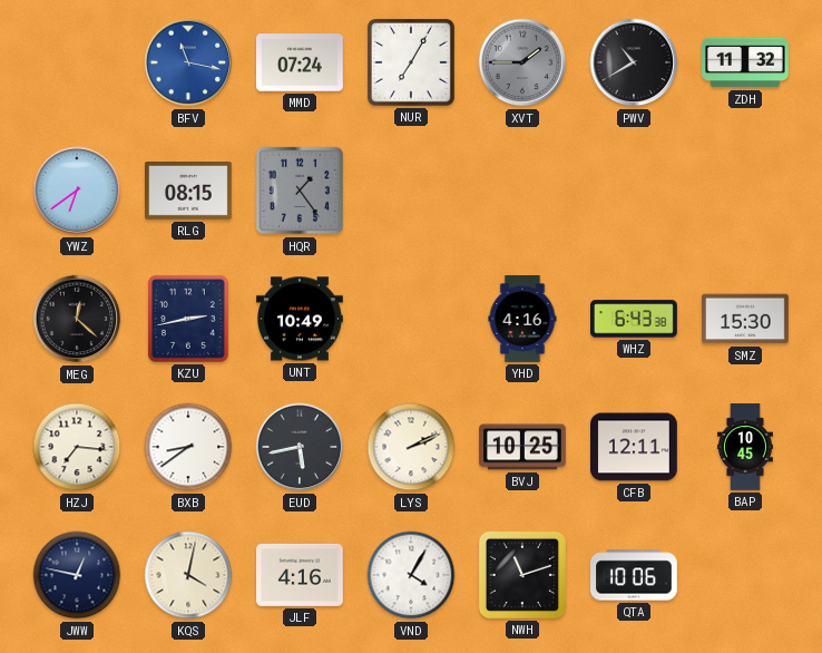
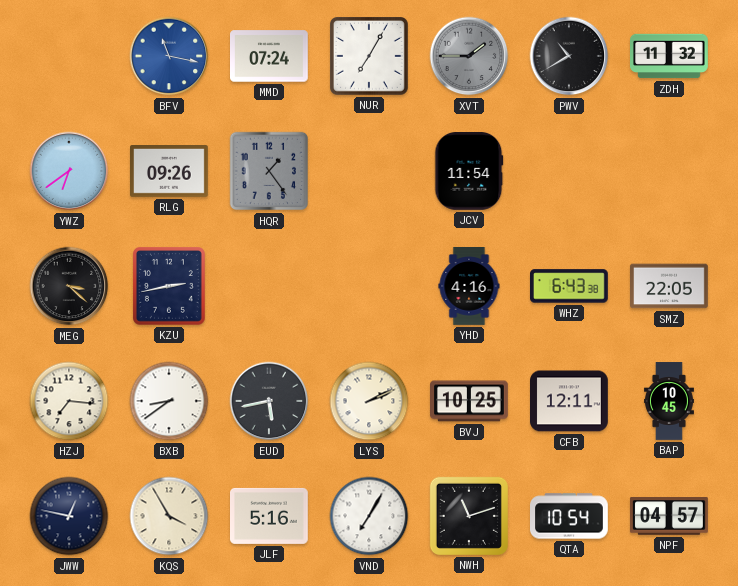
RLG: 08:15 -> 09:26 (170, 172)
JCV: none -> 11:54 (469, 172)
MEG: 12:22 -> 3:22 (69, 286)
UNT: 10:49 -> none (301, 319)
SMZ: 15:30 -> 22:05 (670, 286)
KQS: 4:02 -> 3:55 (169, 516)
JLF: 4:16 -> 5:16 (270, 516)
VND: 4:05 -> 7:05 (369, 516)
QTA: 10:06 -> 10:54 (570, 516)
NPF: none -> 04:57 (670, 516)
